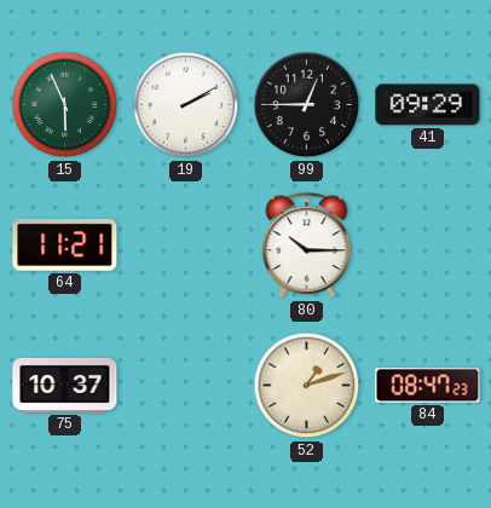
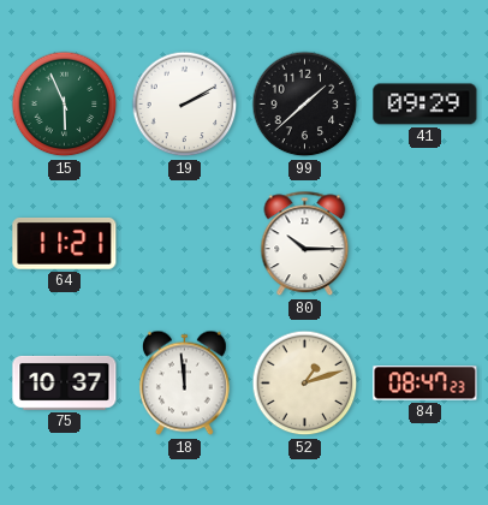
99: 12:45 -> 1:38 (305, 105)
18: none -> 11:59 (184, 384)
